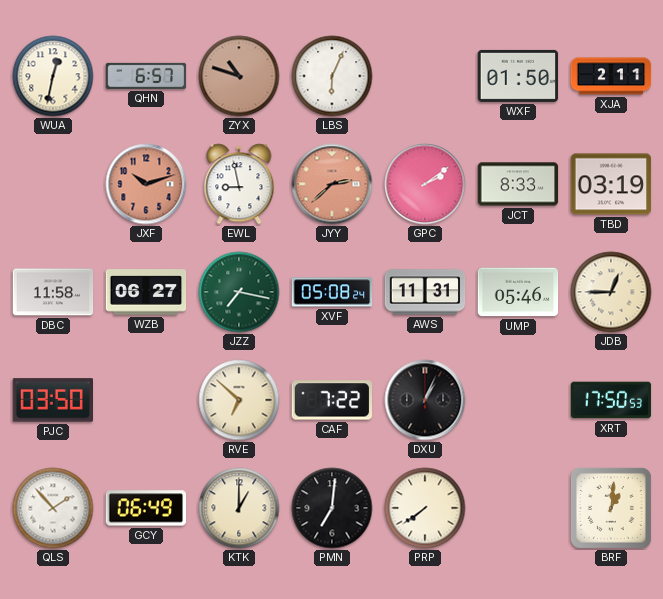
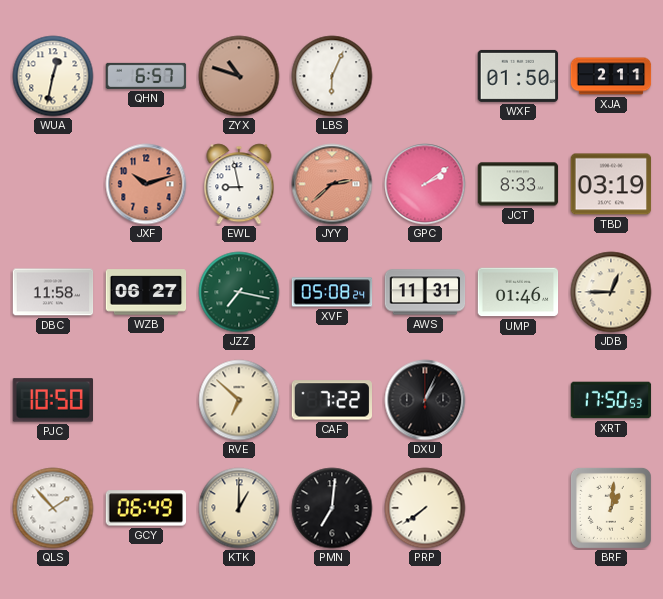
UMP: 05:46 -> 01:46 (518, 292)
PJC: 03:50 -> 10:50 (52, 400)
